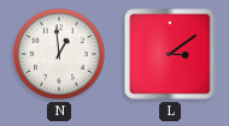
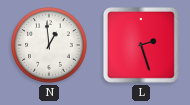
L: 3:09 -> 2:27 (142, 46)
